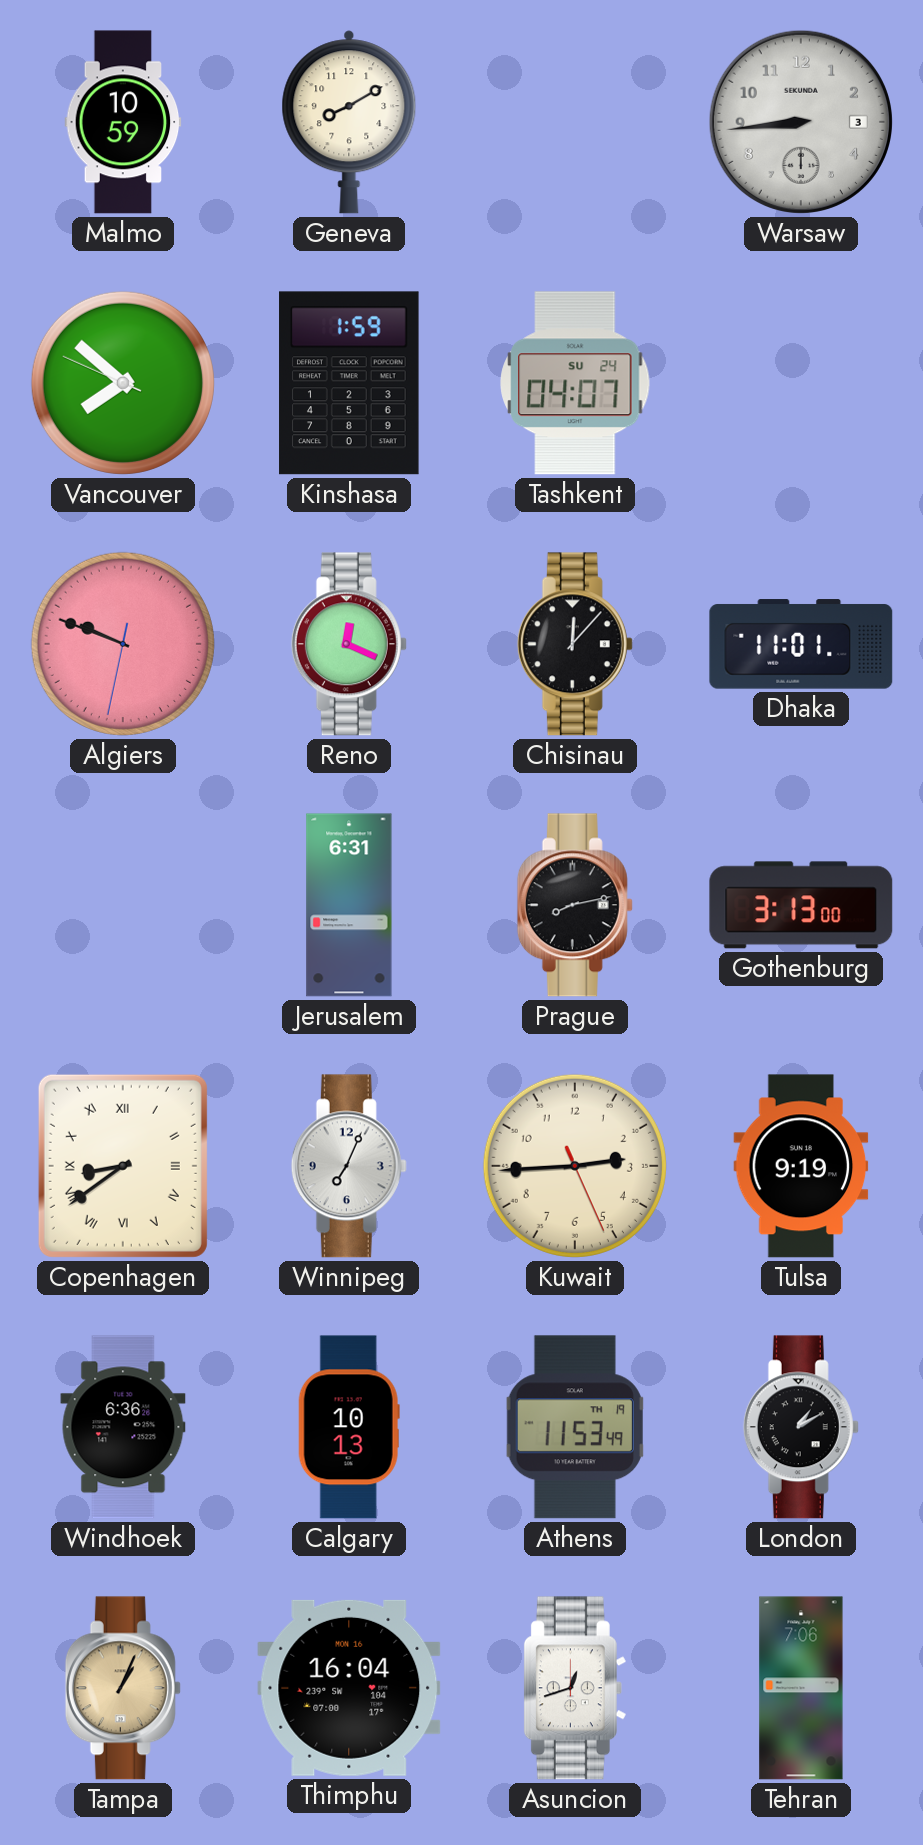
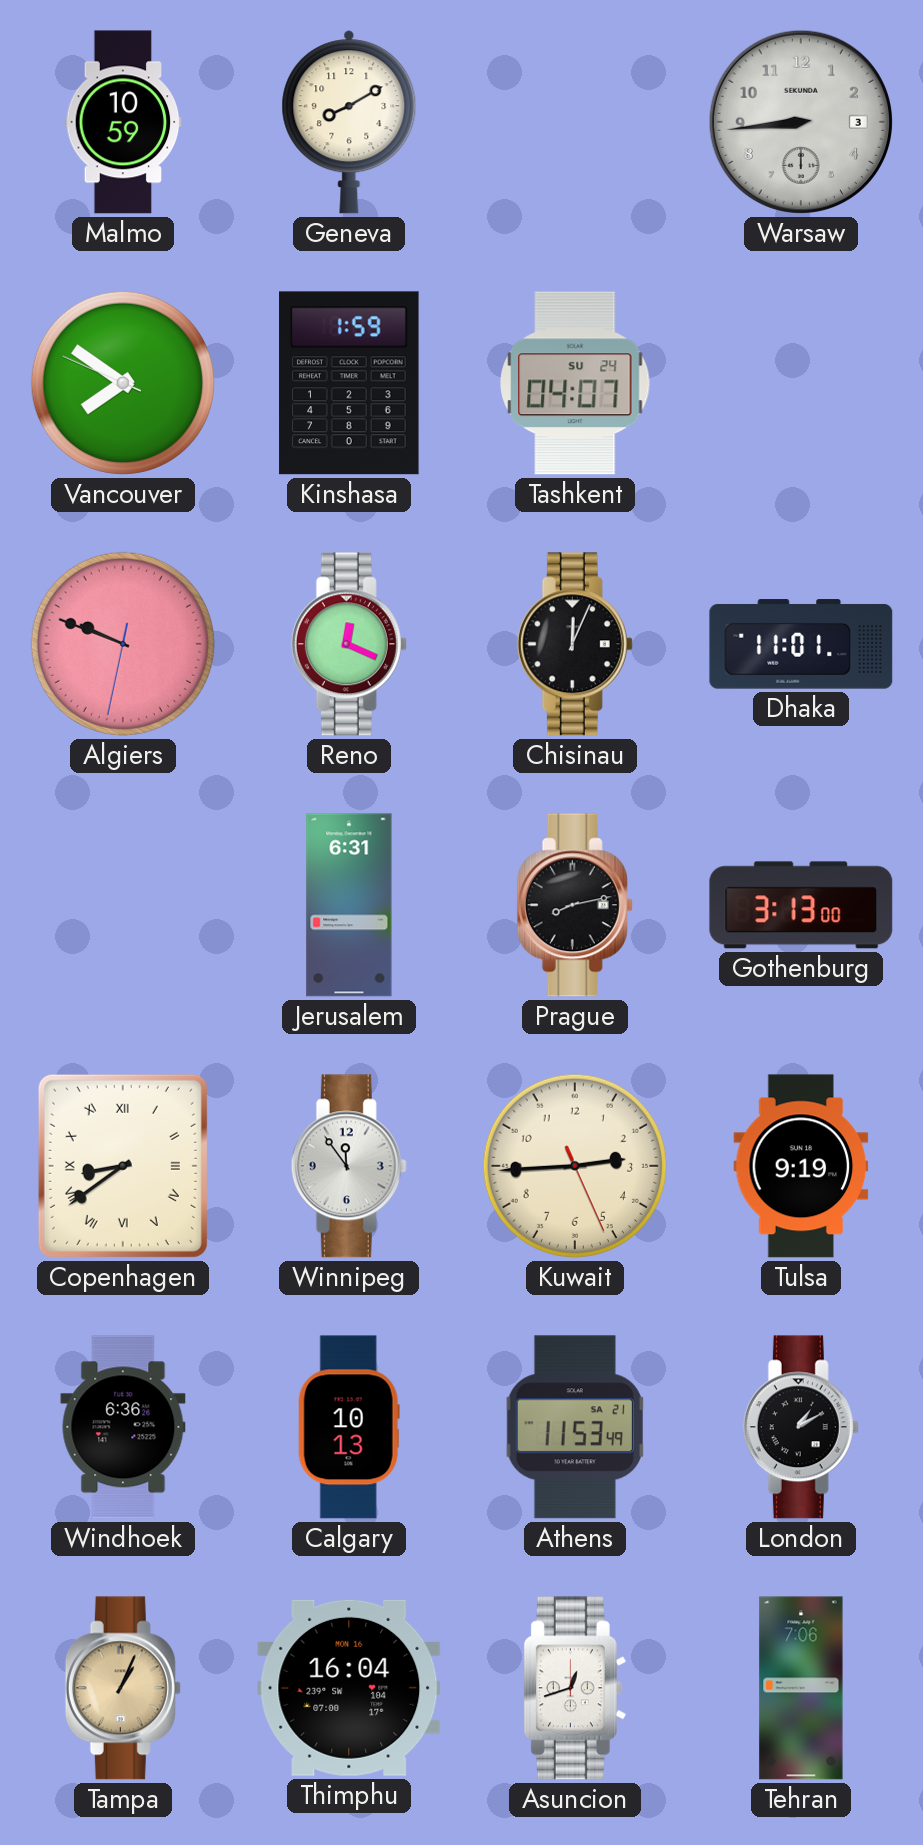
Vancouver: 7:51 -> 7:50 (123, 383)
Chisinau: 12:07 -> 12:04 (575, 644)
Winnipeg: 7:04 -> 11:54 (349, 1166)
Athens date: TH 19 -> SA 21 (575, 1427)
